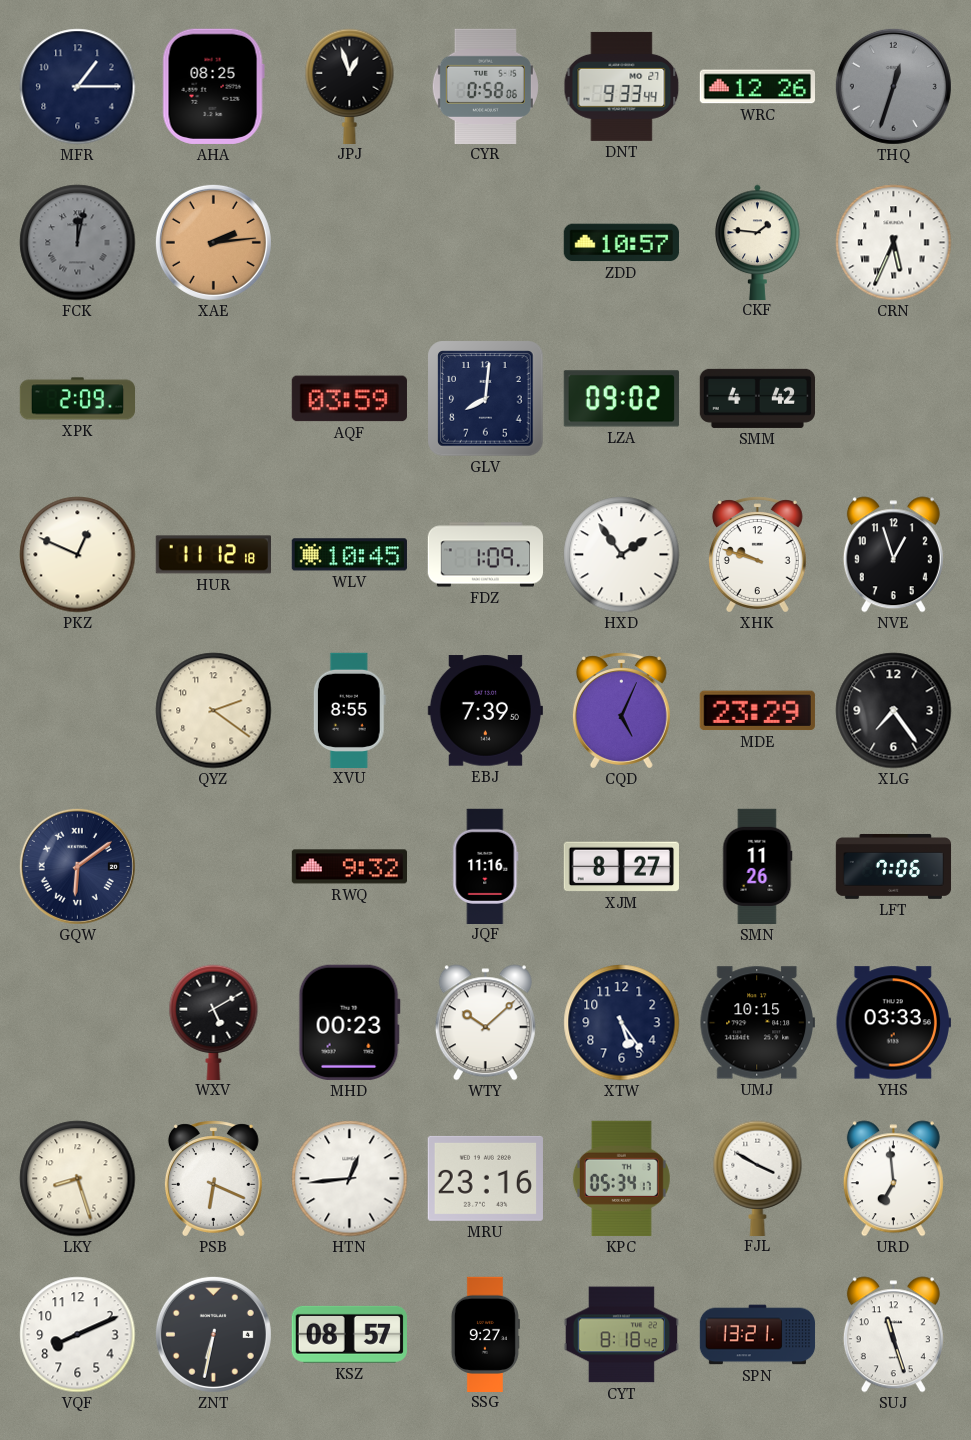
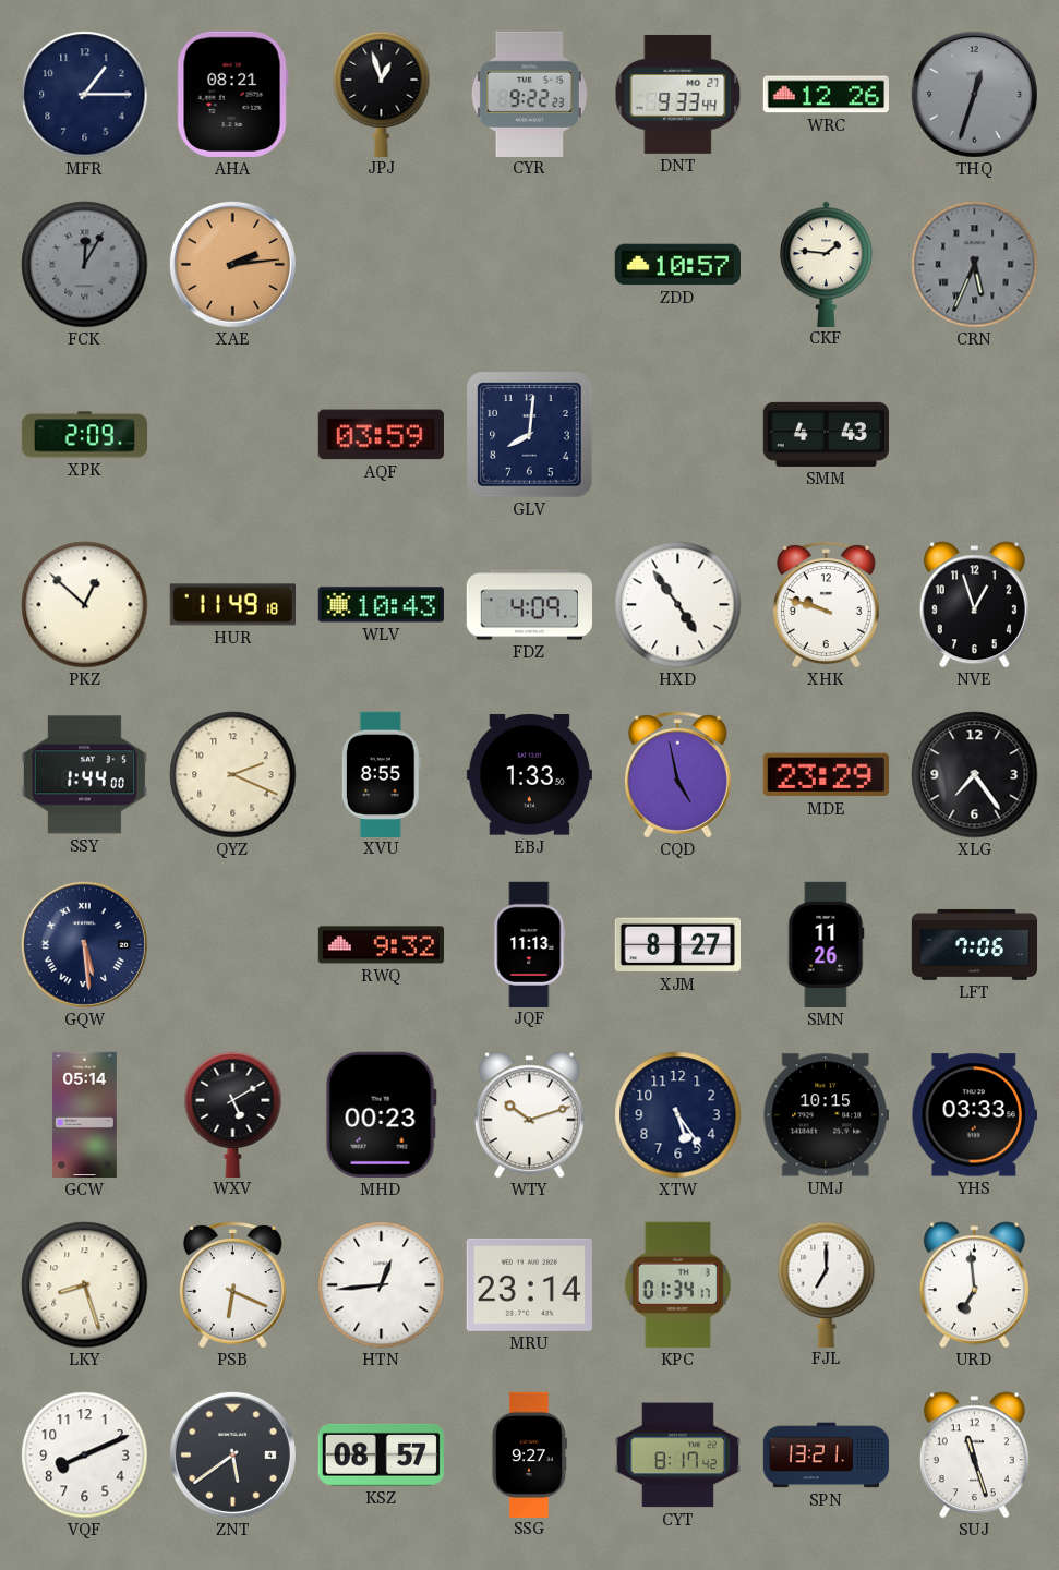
AHA: 08:25 -> 08:21 (232, 94)
CYR: 0:58 -> 9:22 (529, 94)
FCK: 12:02 -> 12:05 (85, 265)
CRN dial: white -> grey (975, 265)
LZA: 09:02 -> none (621, 399)
SMM: 4:42 -> 4:43 (826, 434)
PKZ: 12:49 -> 12:52 (85, 605)
HUR: 11:12 -> 11:49 (232, 605)
WLV: 10:45 -> 10:43 (381, 605)
FDZ: 1:09 -> 4:09 (530, 605)
HXD: 1:54 -> 4:54 (678, 605)
SSY: none -> 1:44 (84, 775)
QYZ: 2:21 -> 2:19 (233, 775)
EBJ: 7:39 -> 1:33 (529, 775)
CQD: 5:04 -> 4:58 (677, 775)
GQW: 6:09 -> 5:29 (84, 944)
JQF: 11:16 -> 11:13 (530, 944)
GCW: none -> 05:14 (84, 1115)
WTY: 10:08 -> 10:12 (529, 1115)
MRU: 23:16 -> 23:14 (529, 1284)
KPC: 05:34 -> 01:34 (677, 1284)
FJL: 3:50 -> 7:00 (827, 1284)
ZNT: 6:32 -> 5:39 (232, 1454)
CYT: 8:18 -> 8:17 (677, 1456)
